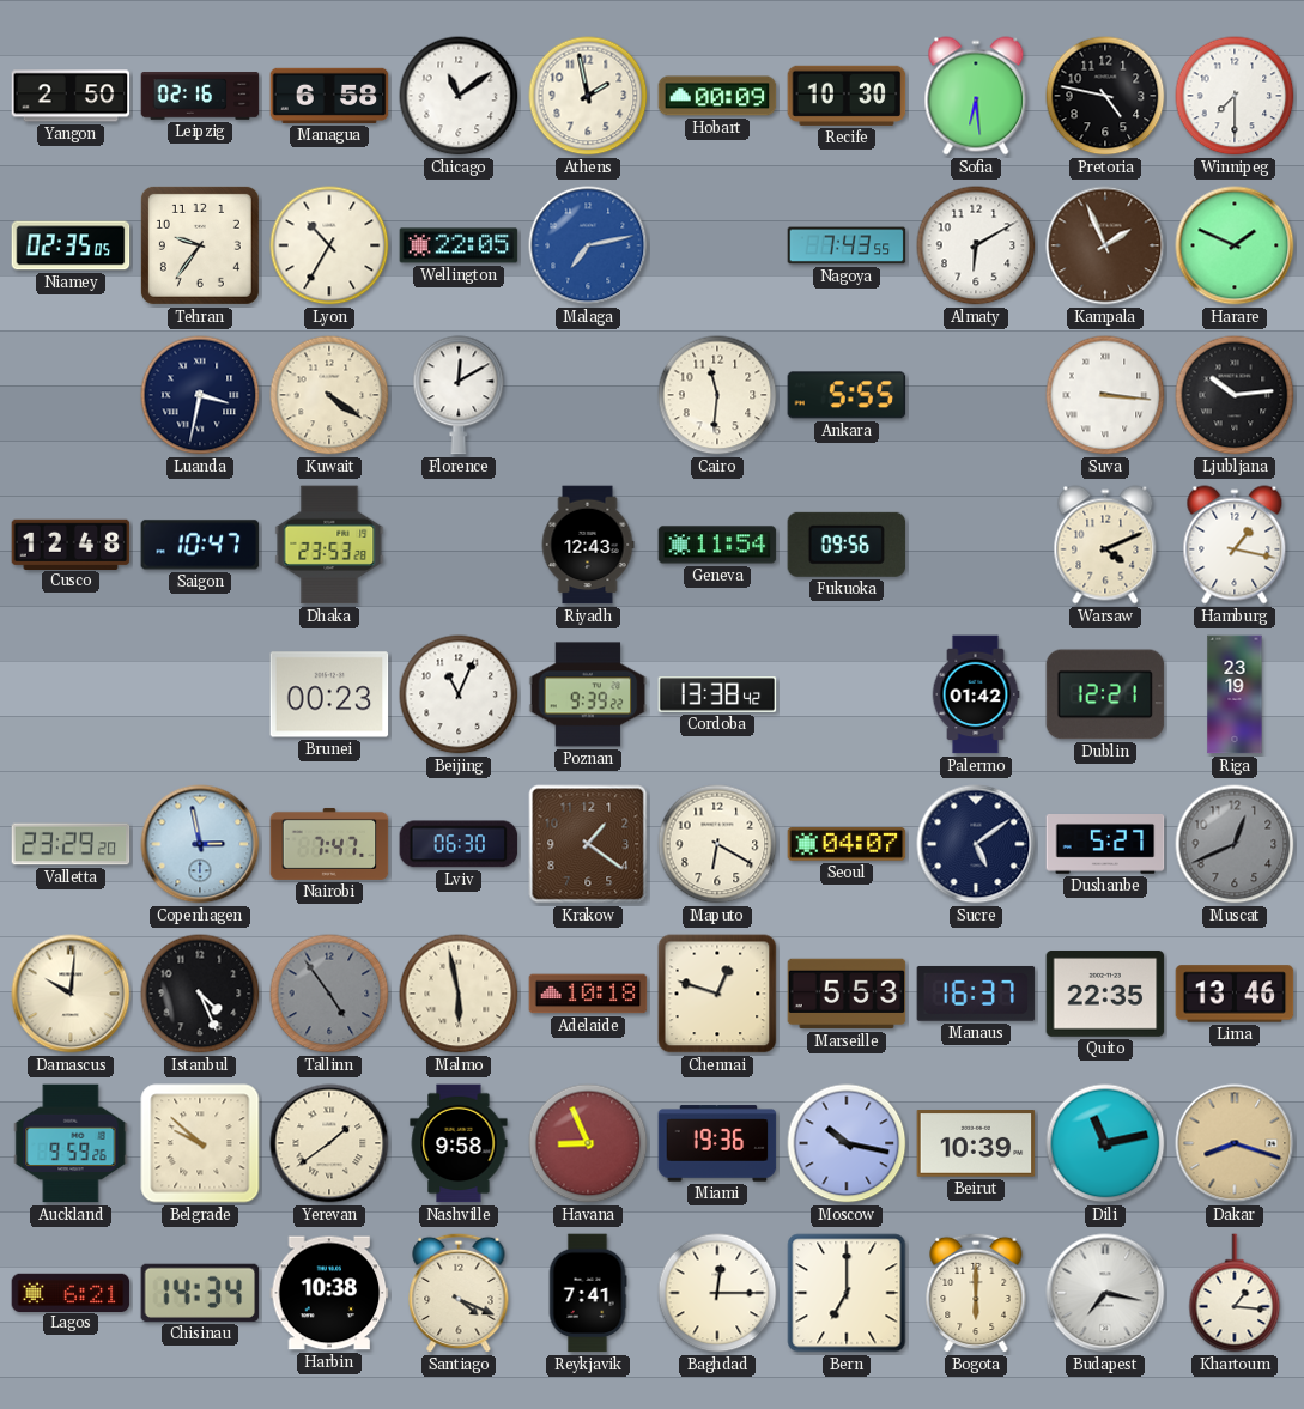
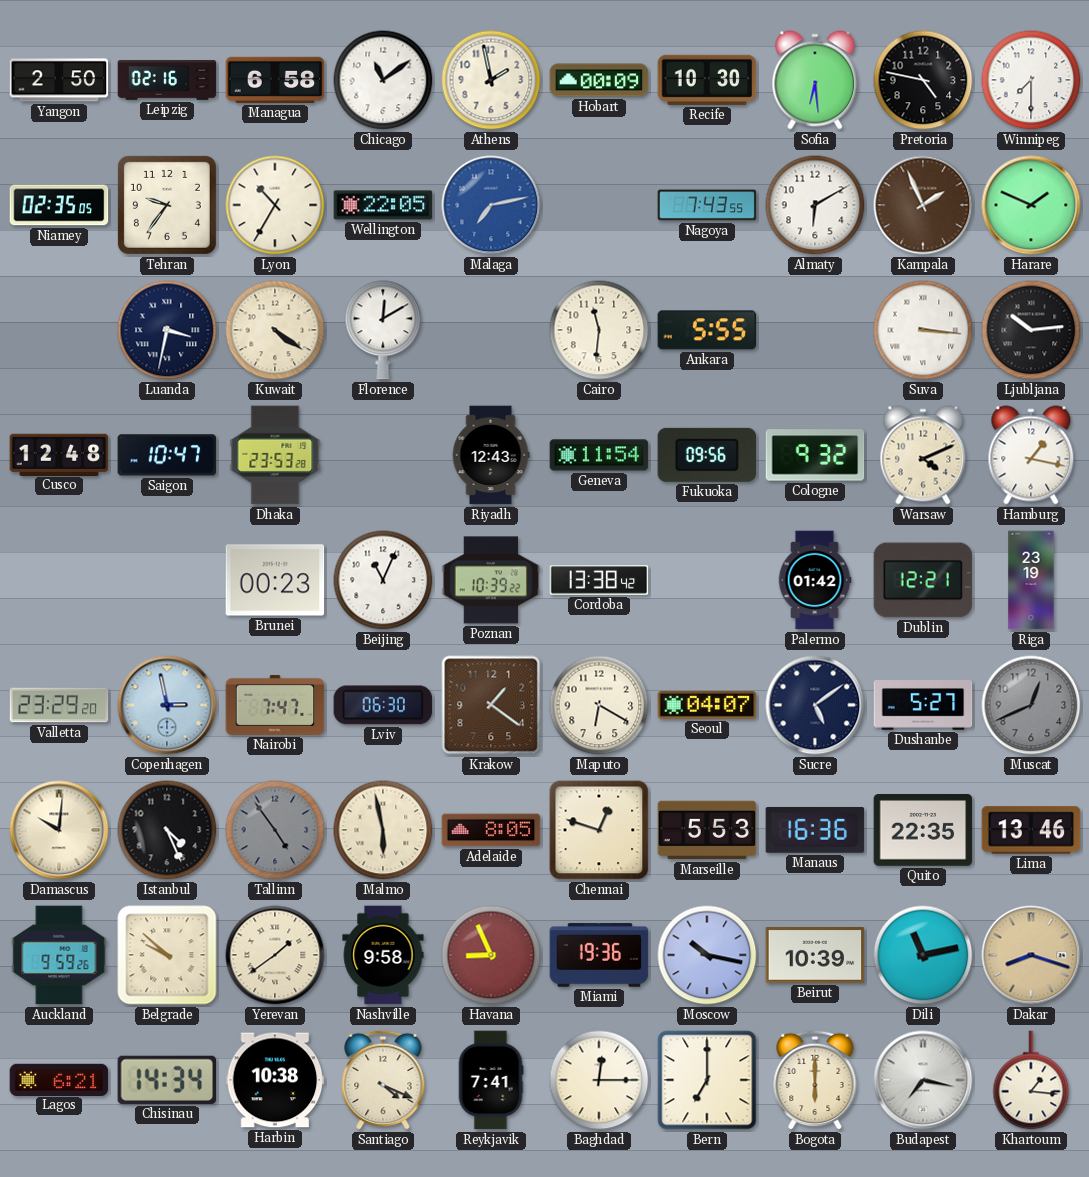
Cologne: none -> 9:32 (815, 455)
Poznan: 9:39 -> 10:39 (491, 580)
Adelaide: 10:18 -> 8:05 (491, 830)
Manaus: 16:37 -> 16:36 (815, 830)
